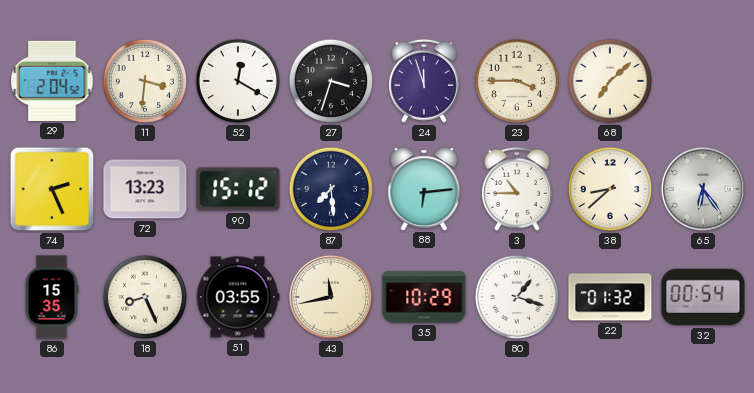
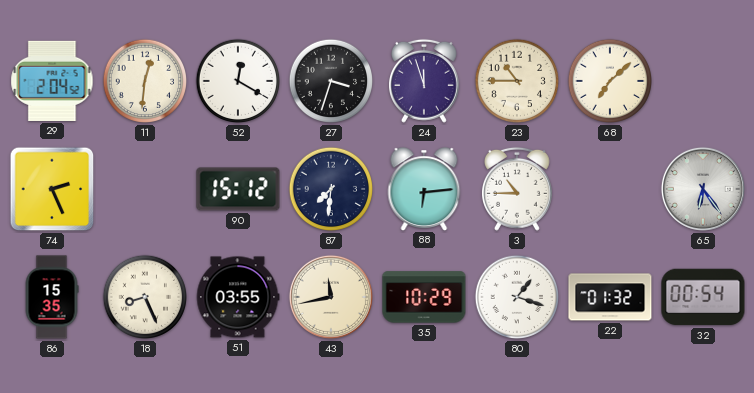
11: 3:31 -> 12:31 (145, 81)
23: 3:45 -> 10:45 (517, 81)
72: 13:23 -> none (145, 189)
87: 7:29 -> 7:31 (331, 189)
38: 8:38 -> none (610, 189)
